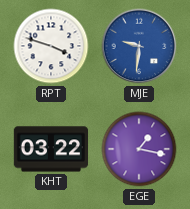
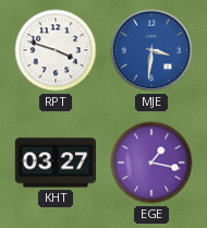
MJE: 9:31 -> 3:31 (151, 50)
KHT: 03:22 -> 03:27 (56, 163)
